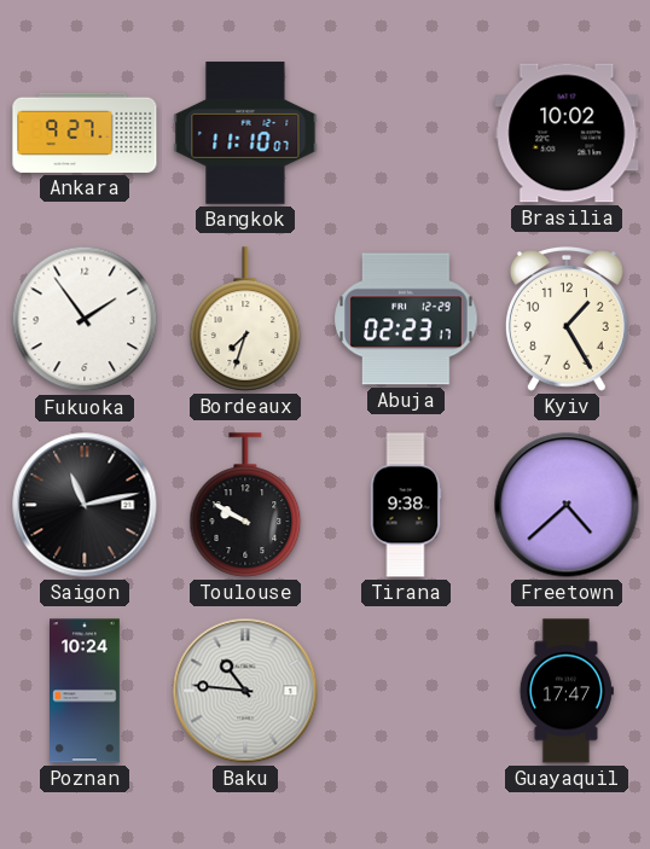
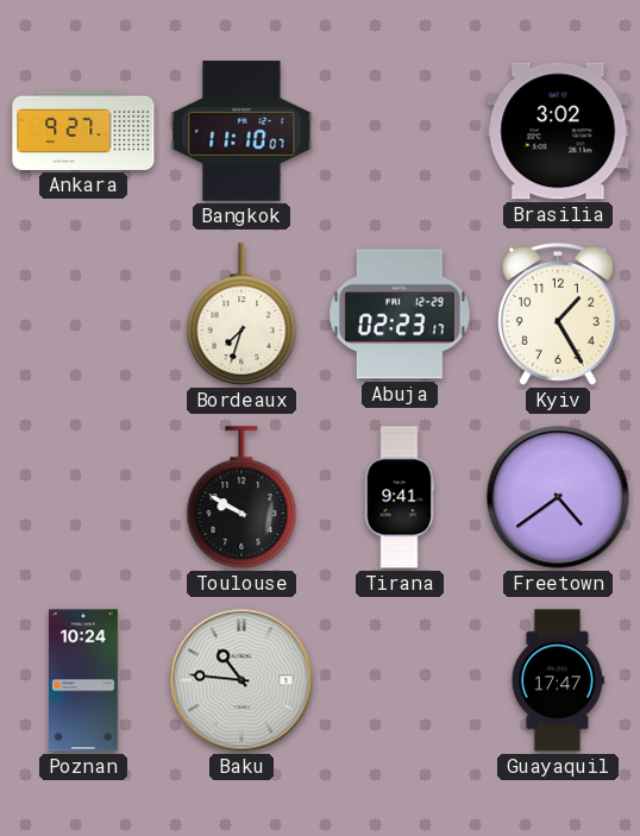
Brasilia: 10:02 -> 3:02 (558, 131)
Fukuoka: 1:54 -> none (85, 319)
Saigon: 11:13 -> none (85, 505)
Tirana: 9:38 -> 9:41 (400, 497)
Freetown: 4:38 -> 4:39 (558, 497)
